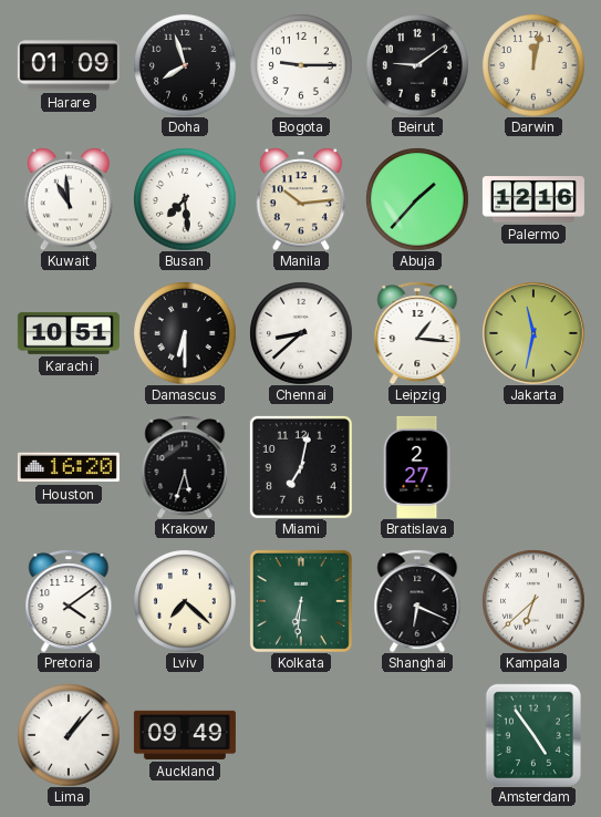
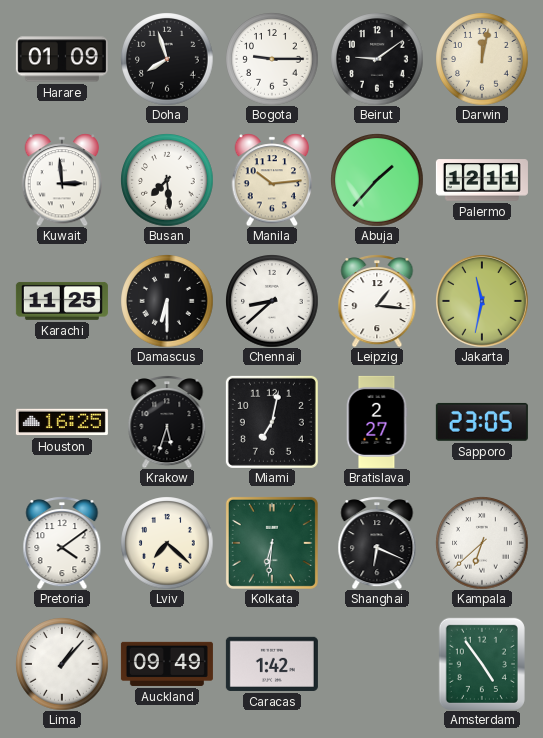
Kuwait: 10:59 -> 2:59 (62, 180)
Palermo: 12:16 -> 12:11 (482, 180)
Karachi: 10:51 -> 11:25 (62, 301)
Houston: 16:20 -> 16:25 (62, 422)
Sapporo: none -> 23:05 (482, 422)
Caracas: none -> 1:42 (272, 664)
